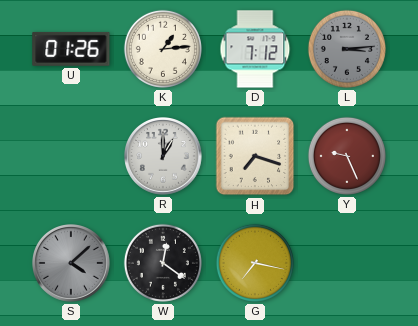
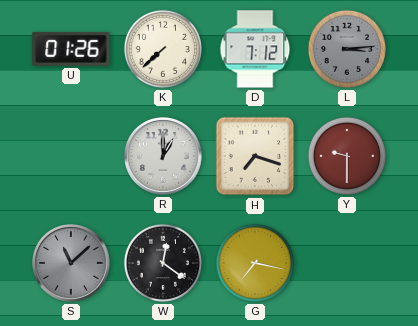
K: 1:14 -> 7:38 (163, 49)
Y: 9:26 -> 9:30 (347, 156)
S: 4:08 -> 11:08 (72, 264)
